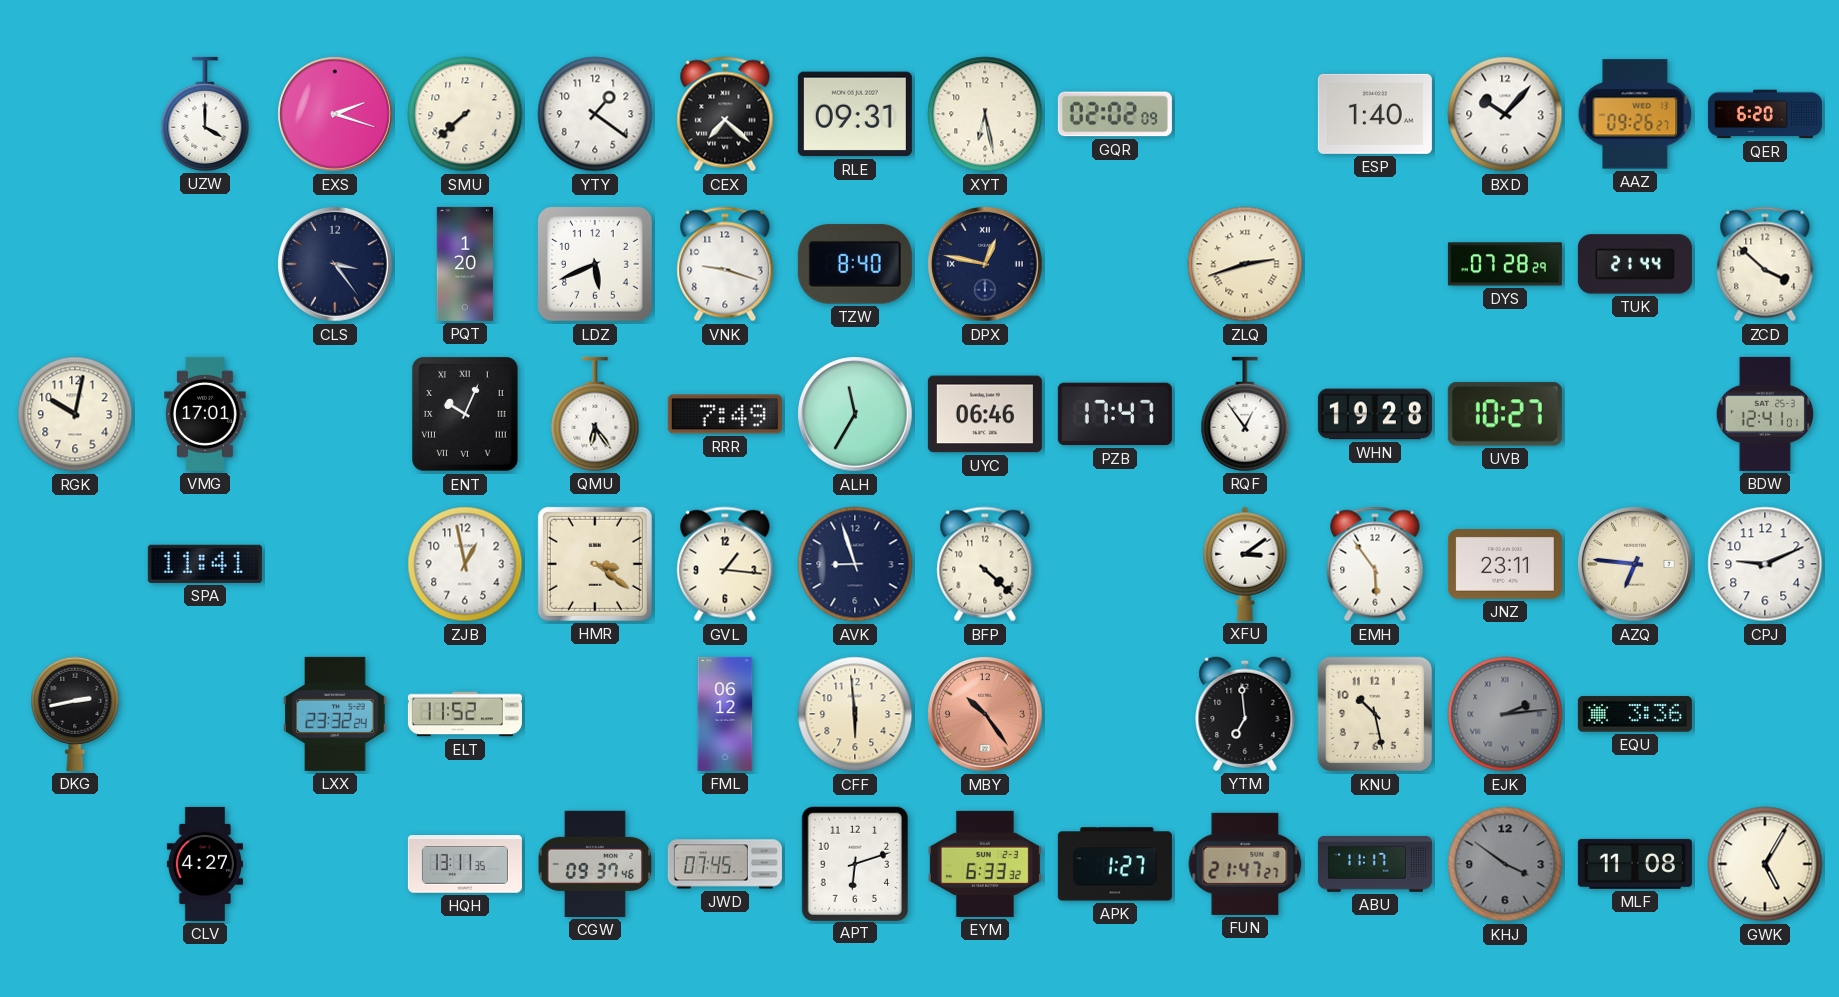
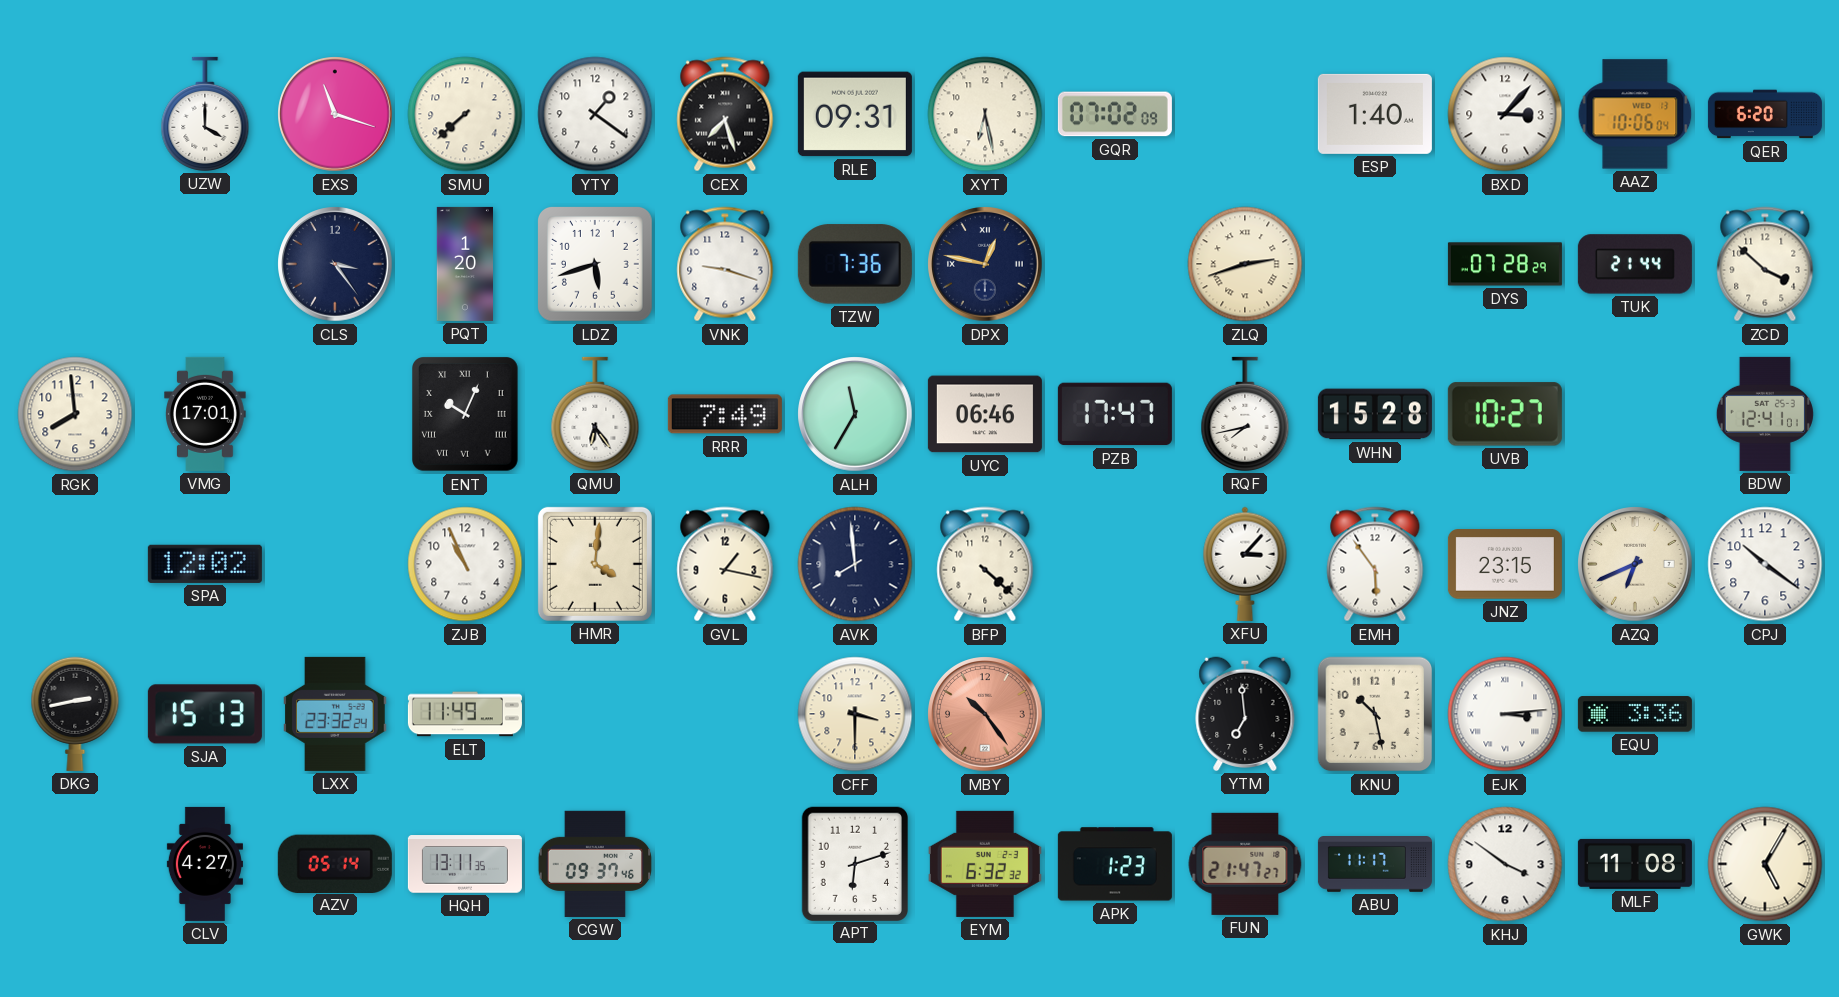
EXS: 2:18 -> 11:18 (335, 114)
CEX: 7:22 -> 7:27 (725, 114)
GQR: 02:02 -> 07:02 (1115, 114)
BXD: 10:07 -> 3:07 (1505, 114)
AAZ: 09:26 -> 10:06 (1635, 114)
LDZ: 5:41 -> 5:42 (595, 264)
TZW: 8:40 -> 7:36 (855, 264)
RGK: 10:02 -> 7:59 (75, 414)
RQF: 12:54 -> 7:43 (1245, 414)
WHN: 19:28 -> 15:28 (1375, 414)
SPA: 11:41 -> 12:02 (205, 564)
ZJB: 12:58 -> 10:56 (465, 564)
HMR: 3:21 -> 4:01 (595, 564)
GVL: 1:16 -> 1:17 (725, 564)
AVK: 8:57 -> 7:59 (855, 564)
XFU: 3:09 -> 3:07 (1245, 564)
JNZ: 23:11 -> 23:15 (1505, 564)
AZQ: 6:46 -> 6:41 (1635, 564)
CPJ: 9:11 -> 10:21 (1765, 564)
SJA: none -> 15:13 (205, 714)
ELT: 11:52 -> 11:49 (465, 714)
FML: 06:12 -> none (725, 714)
CFF: 5:59 -> 3:30 (855, 714)
EJK: 2:14 -> 3:14 (1505, 714)
EJK dial: grey -> white (1505, 714)
AZV: none -> 05:14 (335, 863)
JWD: 07:45 -> none (725, 864)
EYM: 6:33 -> 6:32 (985, 864)
APK: 1:27 -> 1:23 (1115, 864)
KHJ dial: grey -> white (1505, 864)
